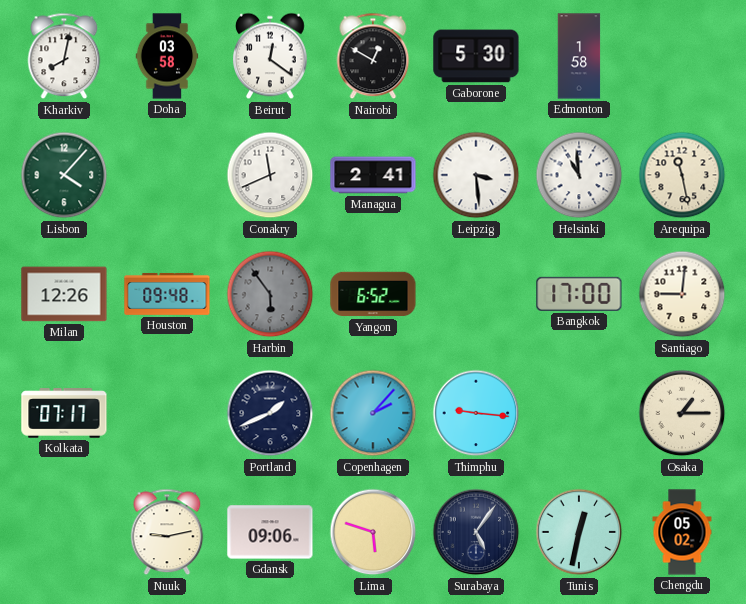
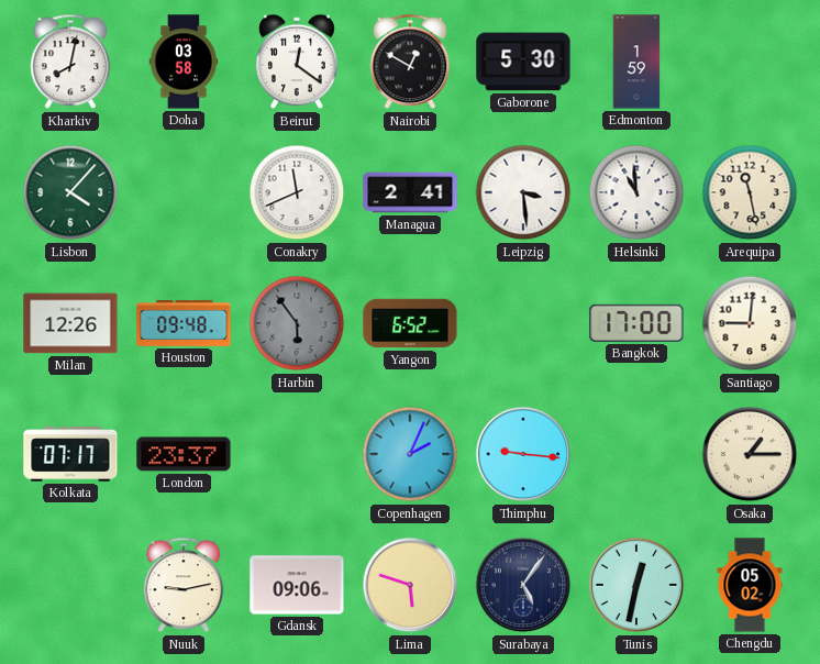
Edmonton: 1:58 -> 1:59 (636, 62)
London: none -> 23:37 (184, 454)
Portland: 1:41 -> none (270, 413)
Copenhagen: 2:07 -> 2:04 (410, 454)
